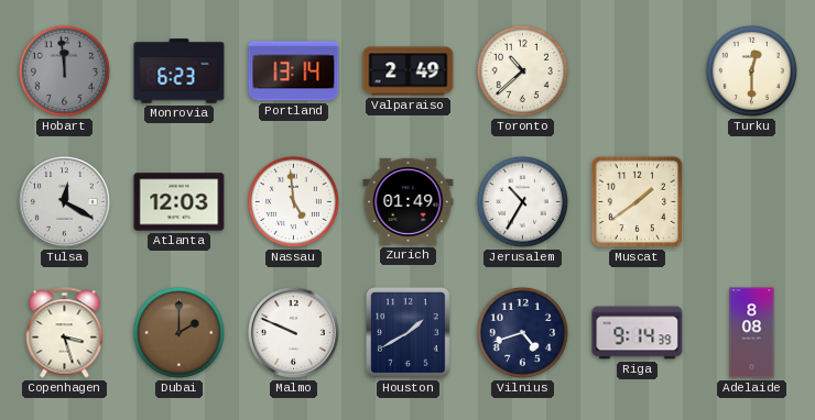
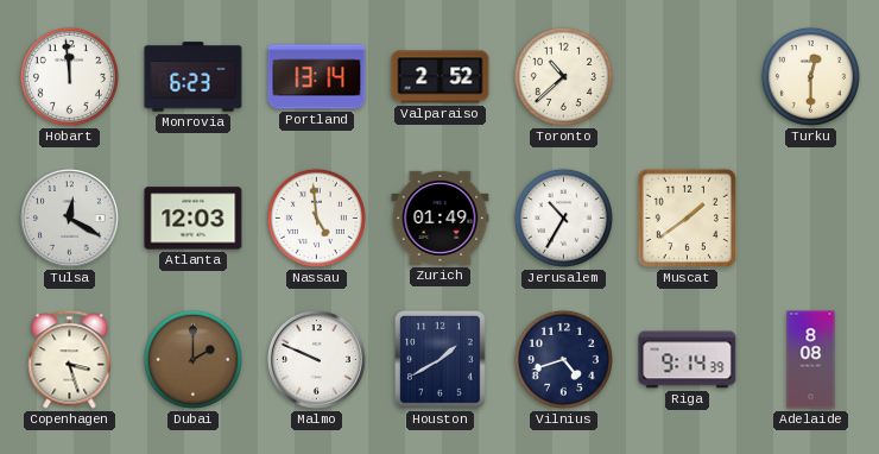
Hobart dial: grey -> white (69, 76)
Valparaiso: 2:49 -> 2:52 (441, 77)
